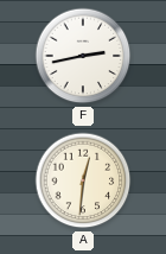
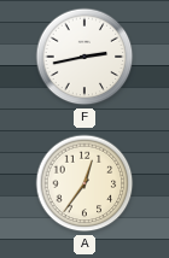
A: 12:31 -> 12:36 (84, 183)
